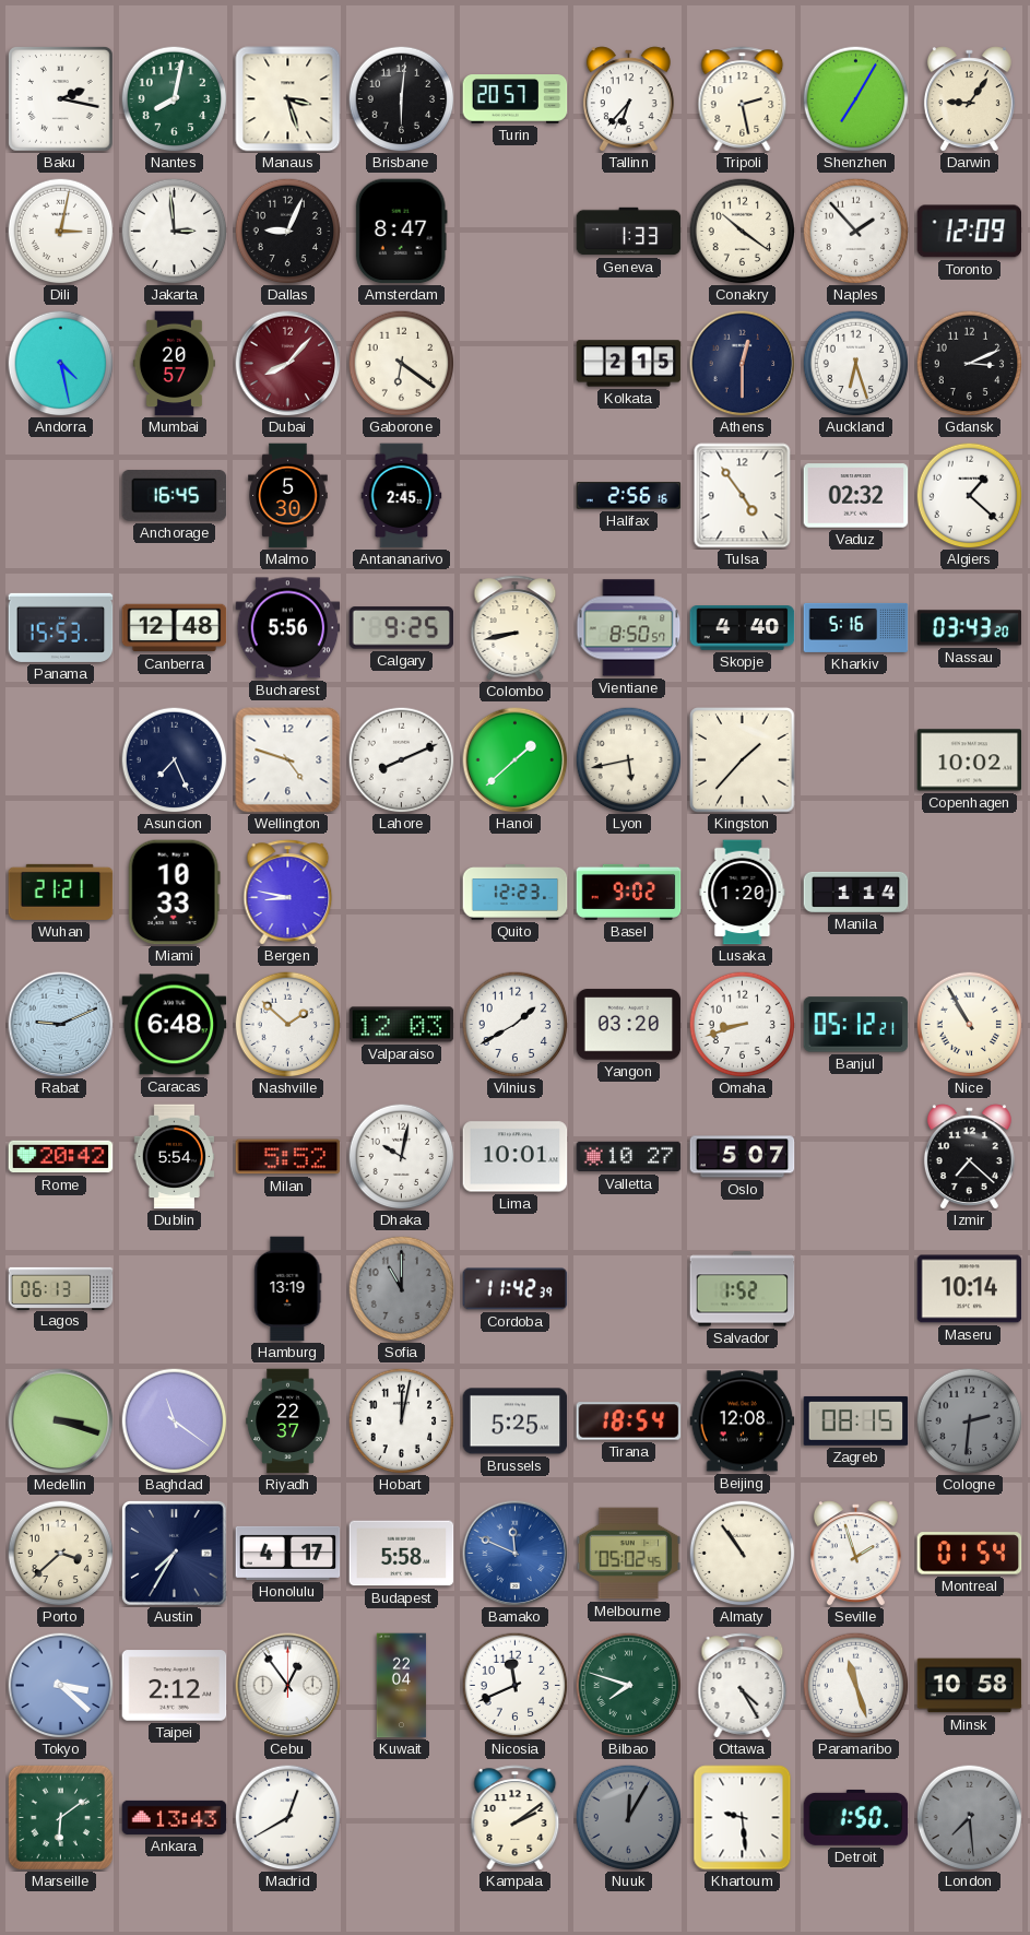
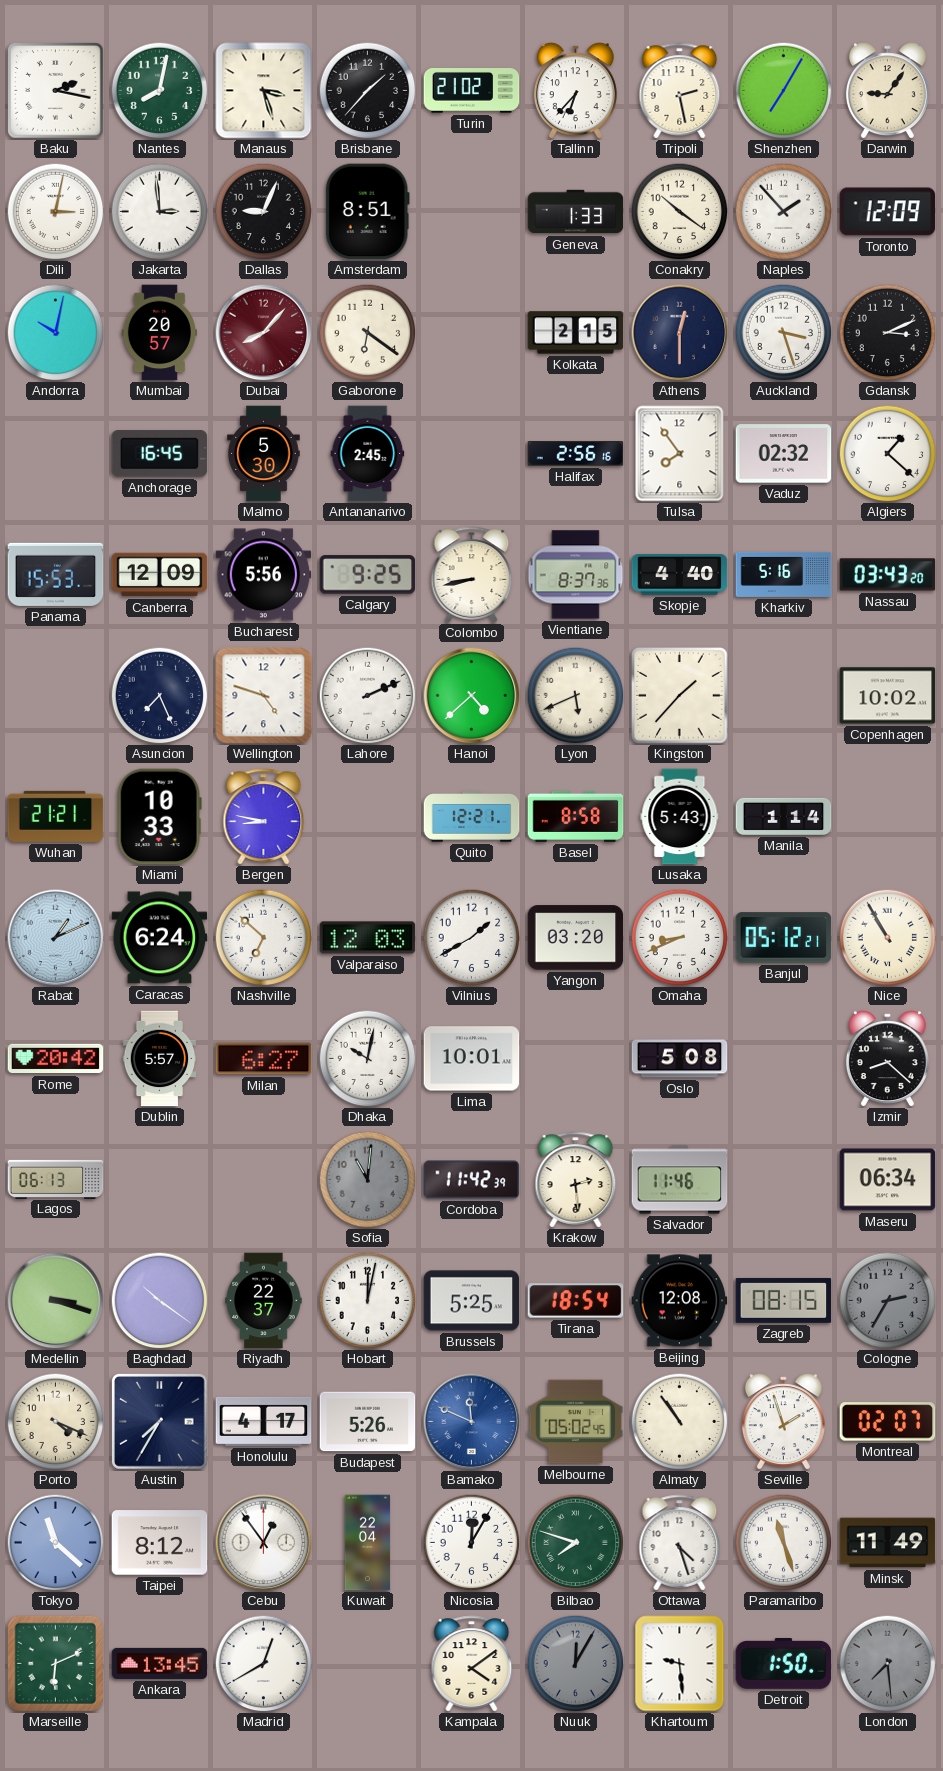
Brisbane: 6:01 -> 1:37 (367, 90)
Turin: 20:57 -> 21:02 (472, 91)
Amsterdam: 8:47 -> 8:51 (367, 212)
Andorra: 4:28 -> 10:02 (55, 332)
Auckland: 6:27 -> 3:27 (783, 332)
Tulsa: 4:54 -> 7:54 (680, 454)
Canberra: 12:48 -> 12:09 (160, 575)
Vientiane: 8:50 -> 8:37 (576, 575)
Lahore: 8:11 -> 2:11 (367, 695)
Hanoi: 1:38 -> 4:38 (472, 696)
Lyon: 5:43 -> 5:41 (575, 695)
Quito: 12:23 -> 12:21 (472, 817)
Basel: 9:02 -> 8:58 (576, 816)
Lusaka: 1:20 -> 5:43 (680, 817)
Rabat: 9:11 -> 1:11 (56, 938)
Caracas: 6:48 -> 6:24 (160, 938)
Nashville: 1:52 -> 6:52 (263, 937)
Omaha: 8:42 -> 8:41 (679, 937)
Dublin: 5:54 -> 5:57 (160, 1059)
Milan: 5:52 -> 6:27 (264, 1059)
Valletta: 10:27 -> none (629, 1157)
Oslo: 5:07 -> 5:08 (680, 1059)
Izmir: 7:22 -> 8:22 (887, 1059)
Hamburg: 13:19 -> none (288, 1289)
Sofia: 11:00 -> 11:01 (367, 1179)
Krakow: none -> 2:29 (576, 1180)
Salvador: 1:52 -> 11:46 (680, 1180)
Maseru: 10:14 -> 06:34 (888, 1180)
Baghdad: 11:21 -> 10:21 (159, 1300)
Cologne: 2:31 -> 2:35 (887, 1300)
Porto: 3:38 -> 4:19 (55, 1421)
Budapest: 5:58 -> 5:26 (368, 1422)
Montreal: 01:54 -> 02:07 (888, 1422)
Tokyo: 3:22 -> 11:22 (55, 1542)
Taipei: 2:12 -> 8:12 (160, 1543)
Nicosia: 11:41 -> 12:05 (471, 1542)
Ottawa: 4:25 -> 4:27 (680, 1543)
Minsk: 10:58 -> 11:49 (888, 1543)
Marseille: 6:09 -> 6:11 (55, 1663)
Ankara: 13:43 -> 13:45 (160, 1663)
Kampala: 2:09 -> 4:09 (472, 1664)
